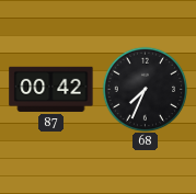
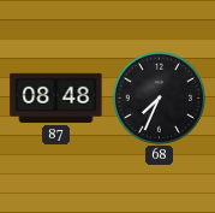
87: 00:42 -> 08:48 (56, 97)
